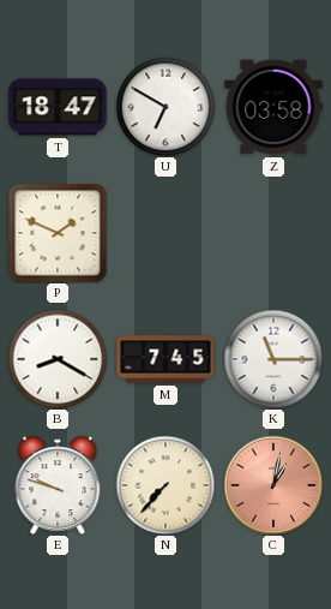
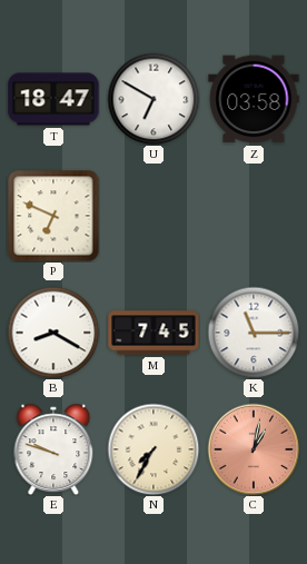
P: 1:49 -> 6:49 (53, 216)
N: 7:37 -> 7:35 (153, 449)
